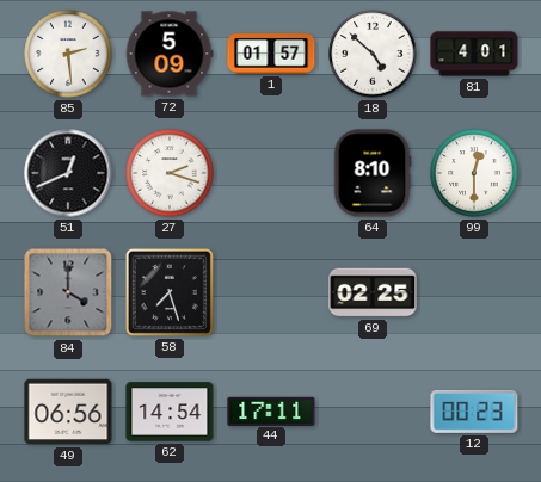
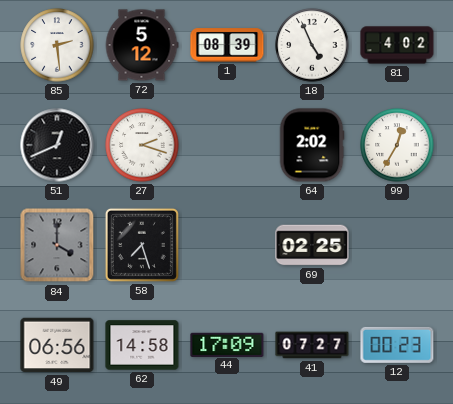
72: 5:09 -> 5:12 (142, 45)
1: 01:57 -> 08:39 (227, 45)
18: 4:52 -> 4:56 (312, 45)
81: 4:01 -> 4:02 (397, 45)
64: 8:10 -> 2:02 (312, 145)
99: 12:30 -> 12:35 (397, 145)
62: 14:54 -> 14:58 (142, 345)
44: 17:11 -> 17:09 (227, 344)
41: none -> 07:27 (312, 345)
